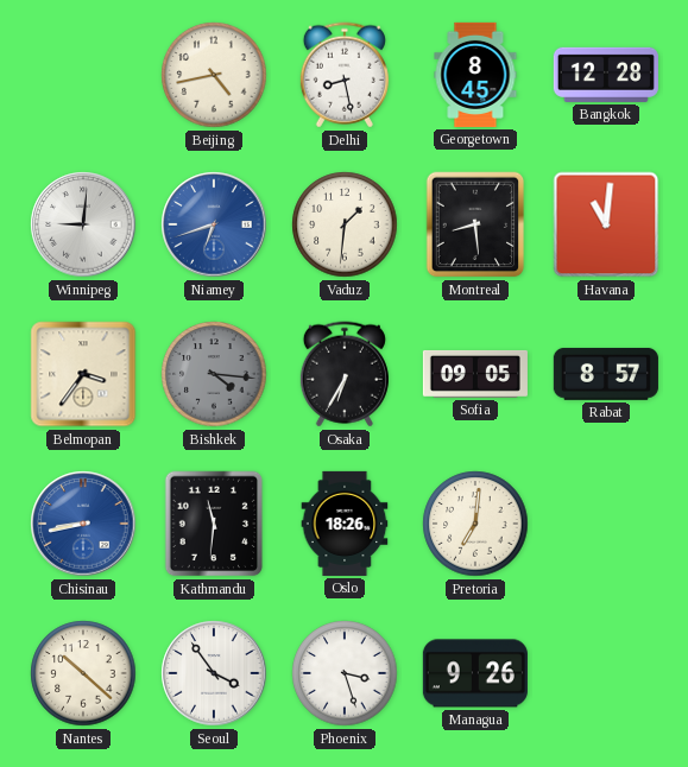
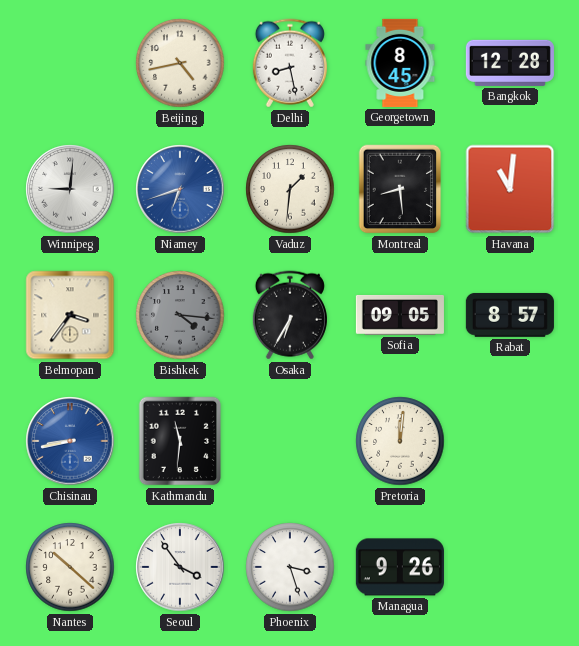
Oslo: 18:26 -> none (345, 524)
Pretoria: 7:01 -> 12:01 (400, 441)
